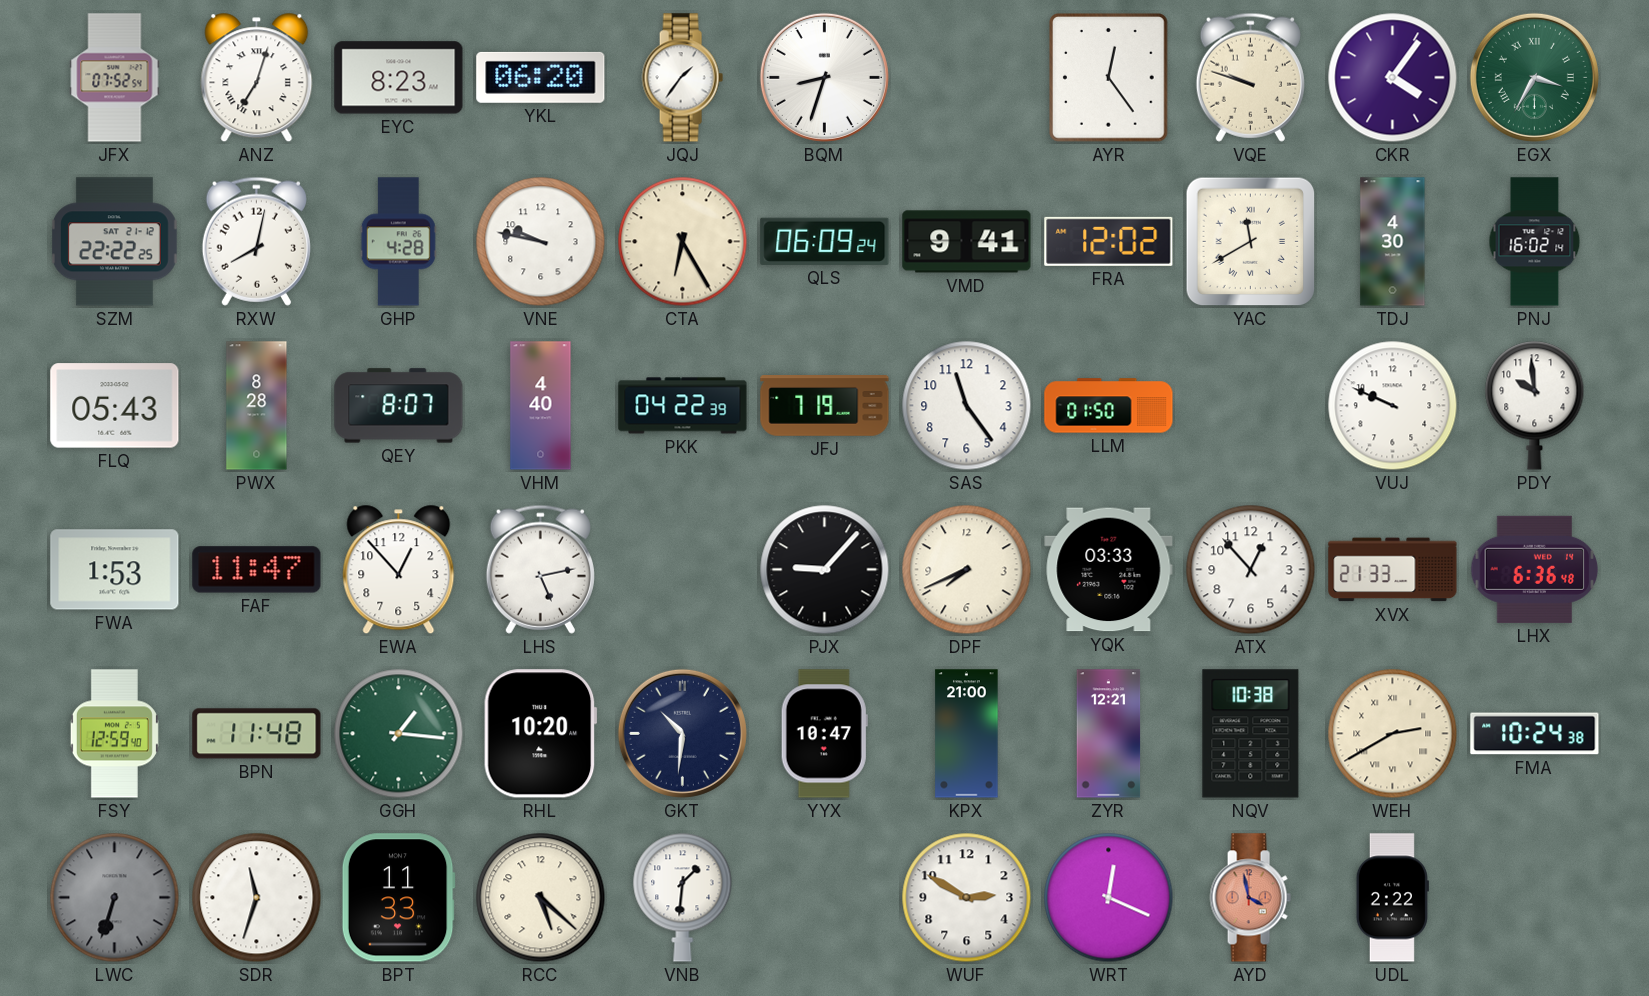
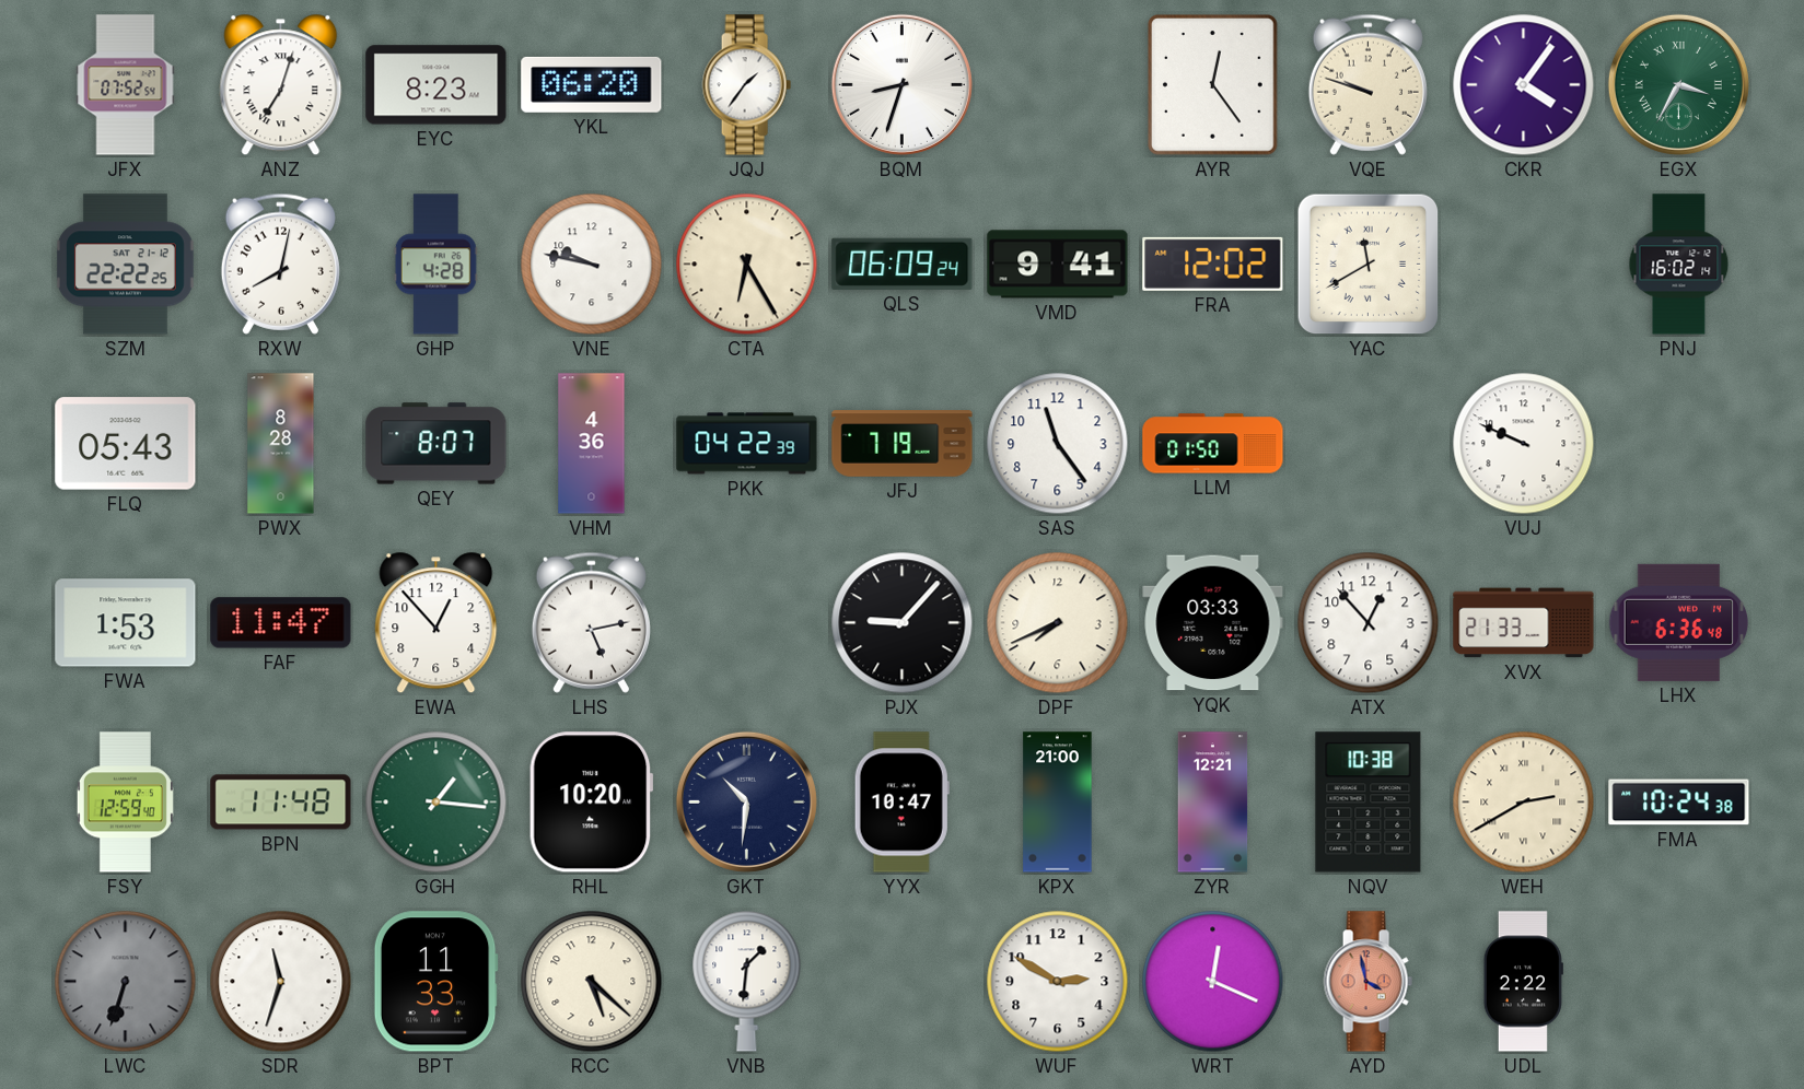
TDJ: 4:30 -> none (1393, 242)
VHM: 4:40 -> 4:36 (592, 444)
PDY: 9:59 -> none (1535, 405)
